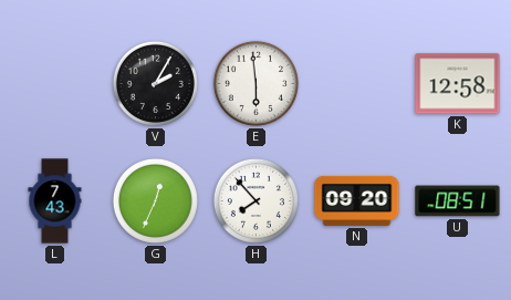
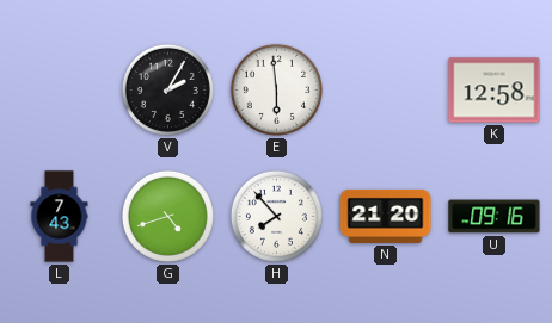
G: 12:34 -> 4:42 (167, 216)
N: 09:20 -> 21:20 (386, 216)
U: 08:51 -> 09:16 (495, 217)
